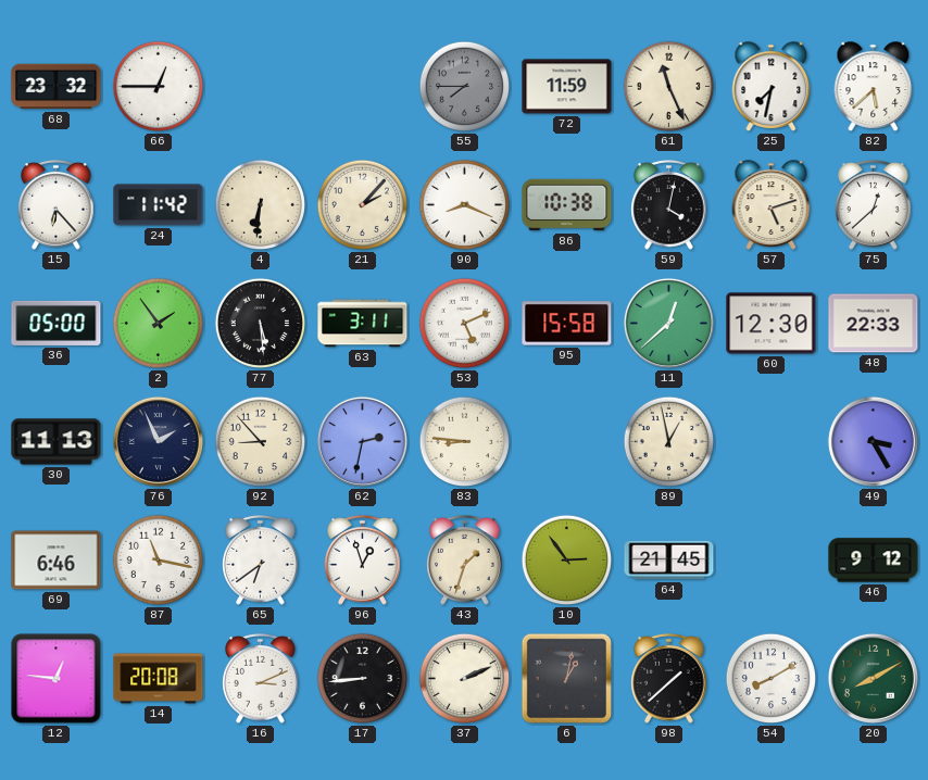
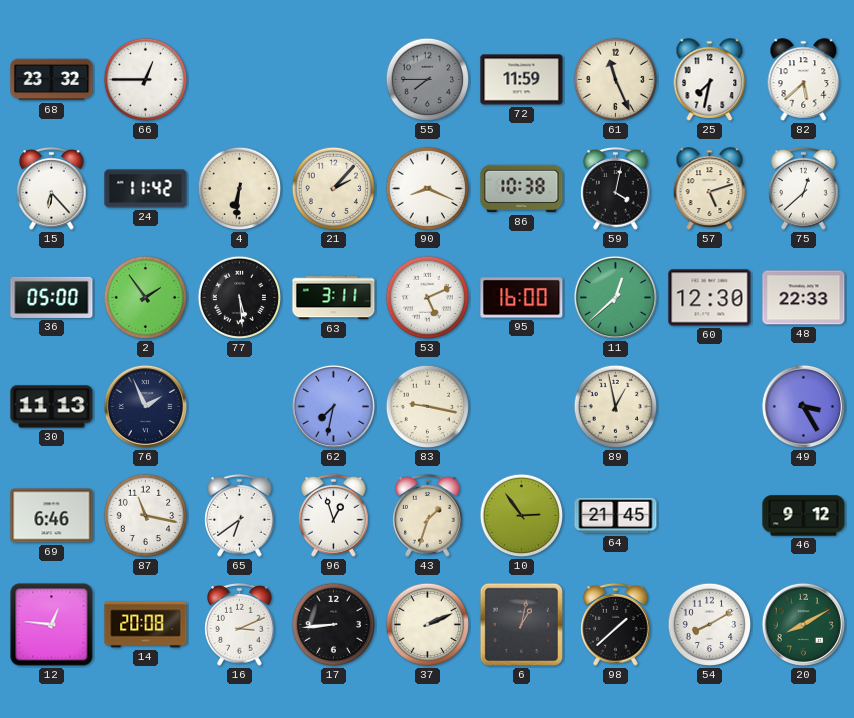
95: 15:58 -> 16:00 (522, 298)
92: 8:53 -> none (261, 442)
62: 2:32 -> 7:32 (333, 406)
83: 8:46 -> 9:17 (428, 407)
